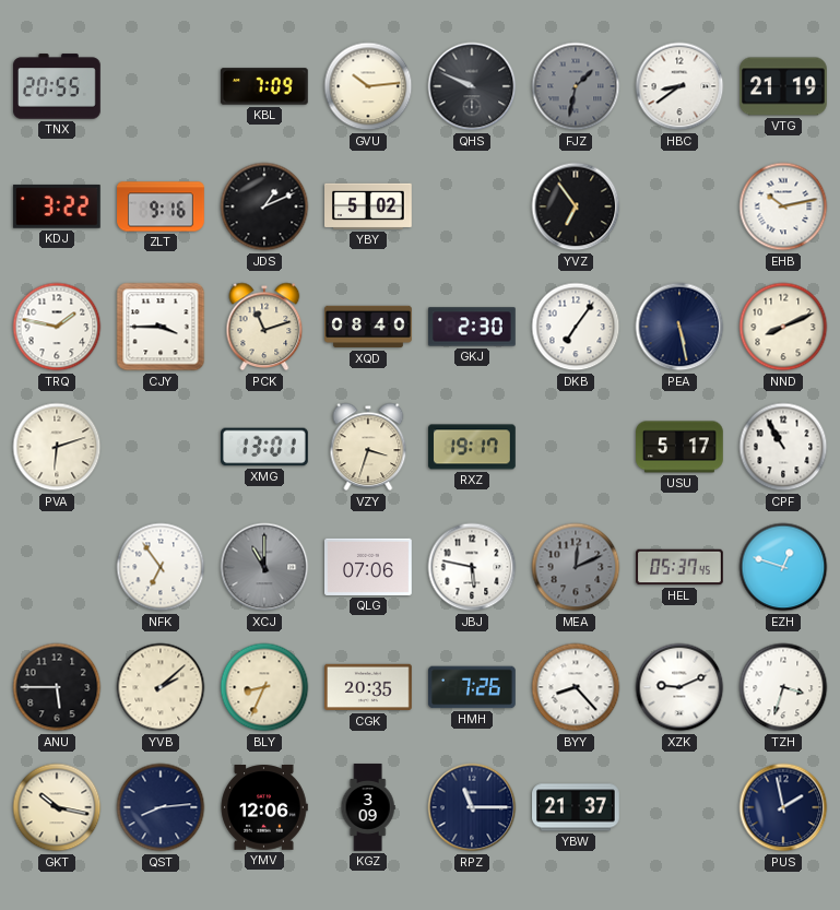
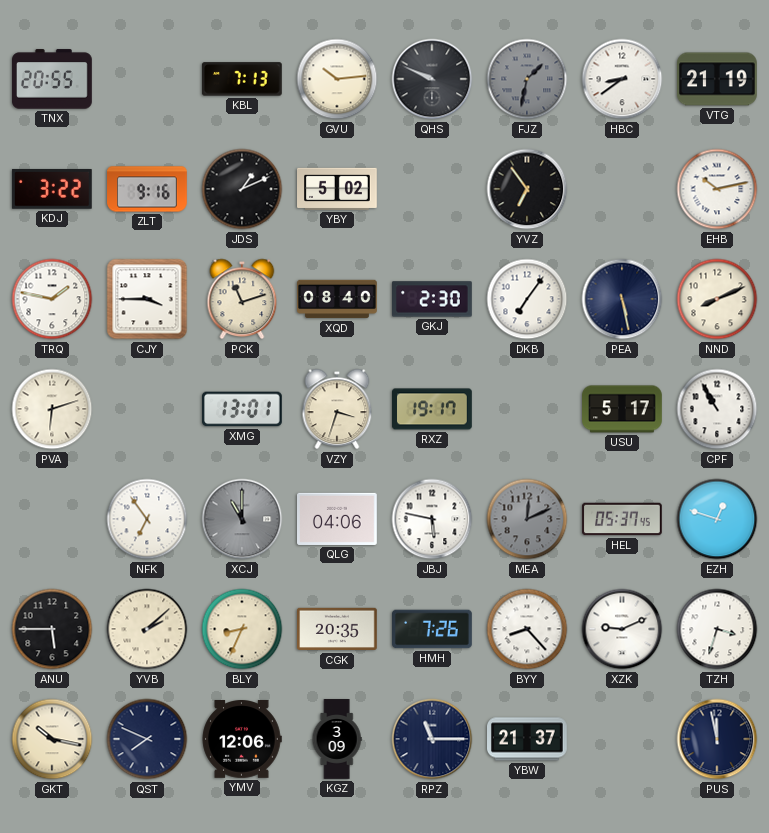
KBL: 7:09 -> 7:13 (242, 79)
QLG: 07:06 -> 04:06 (338, 519)
QST: 8:14 -> 7:49 (147, 739)
PUS: 1:58 -> 11:58 (717, 739)
